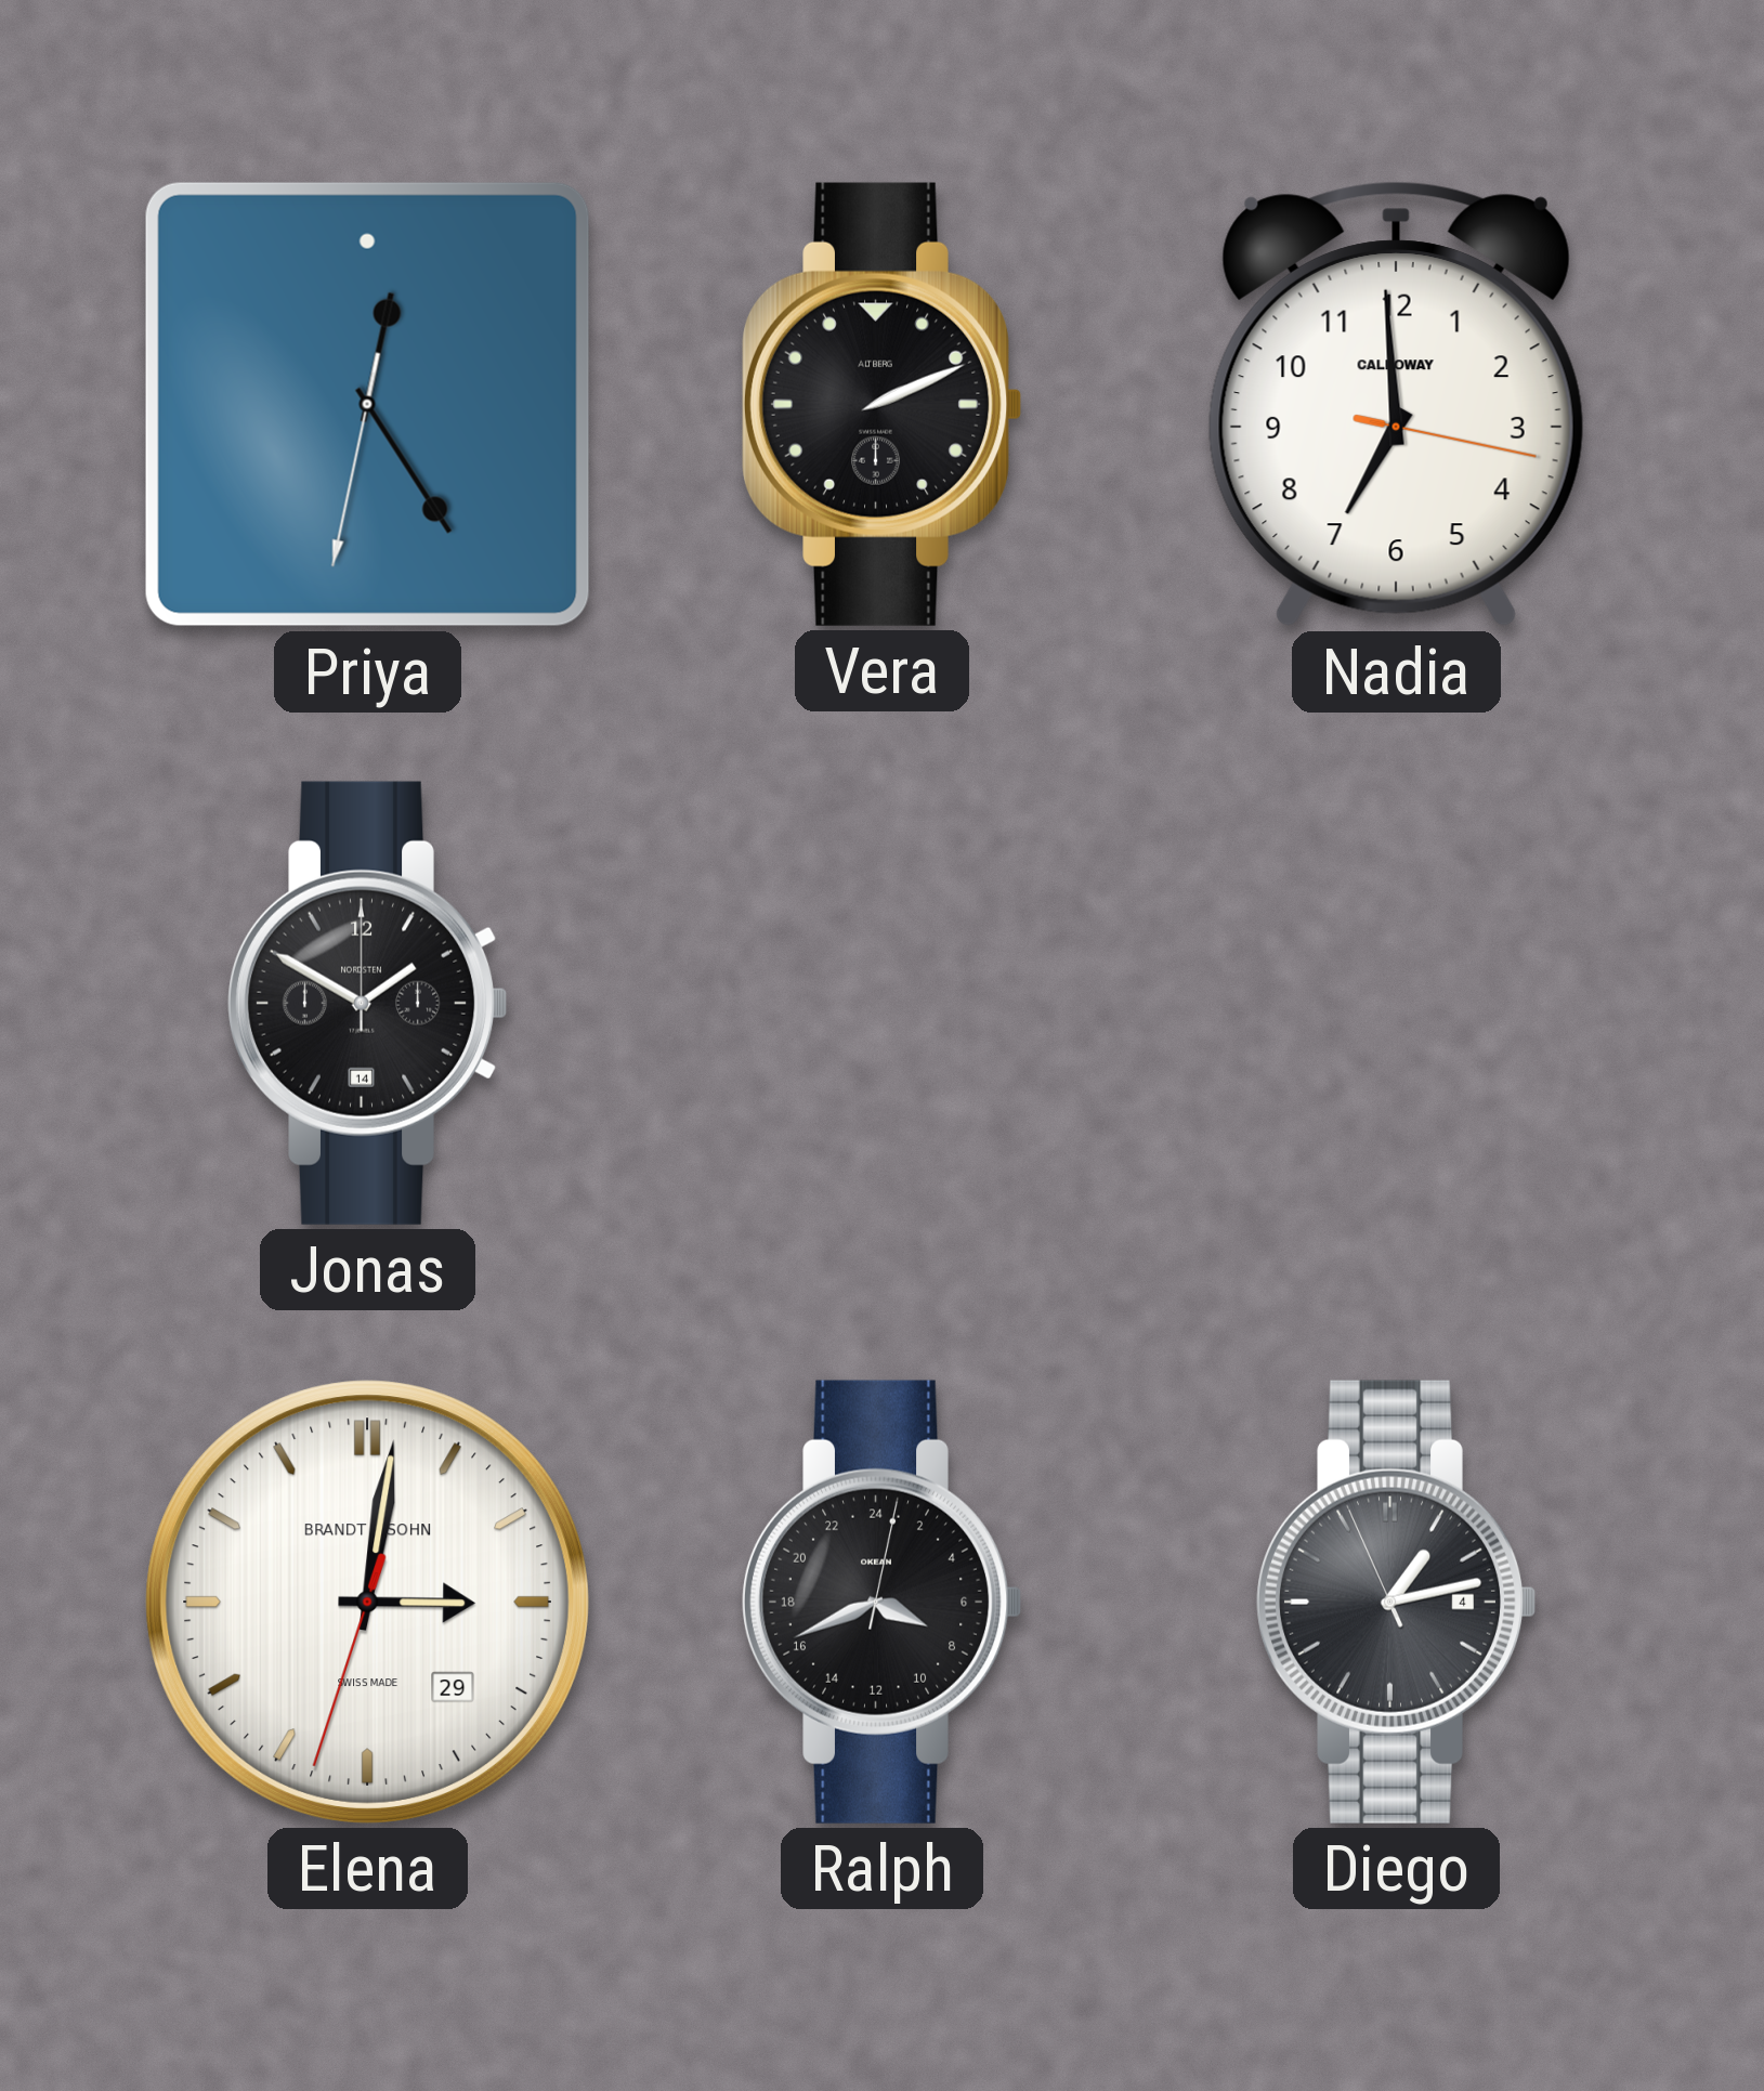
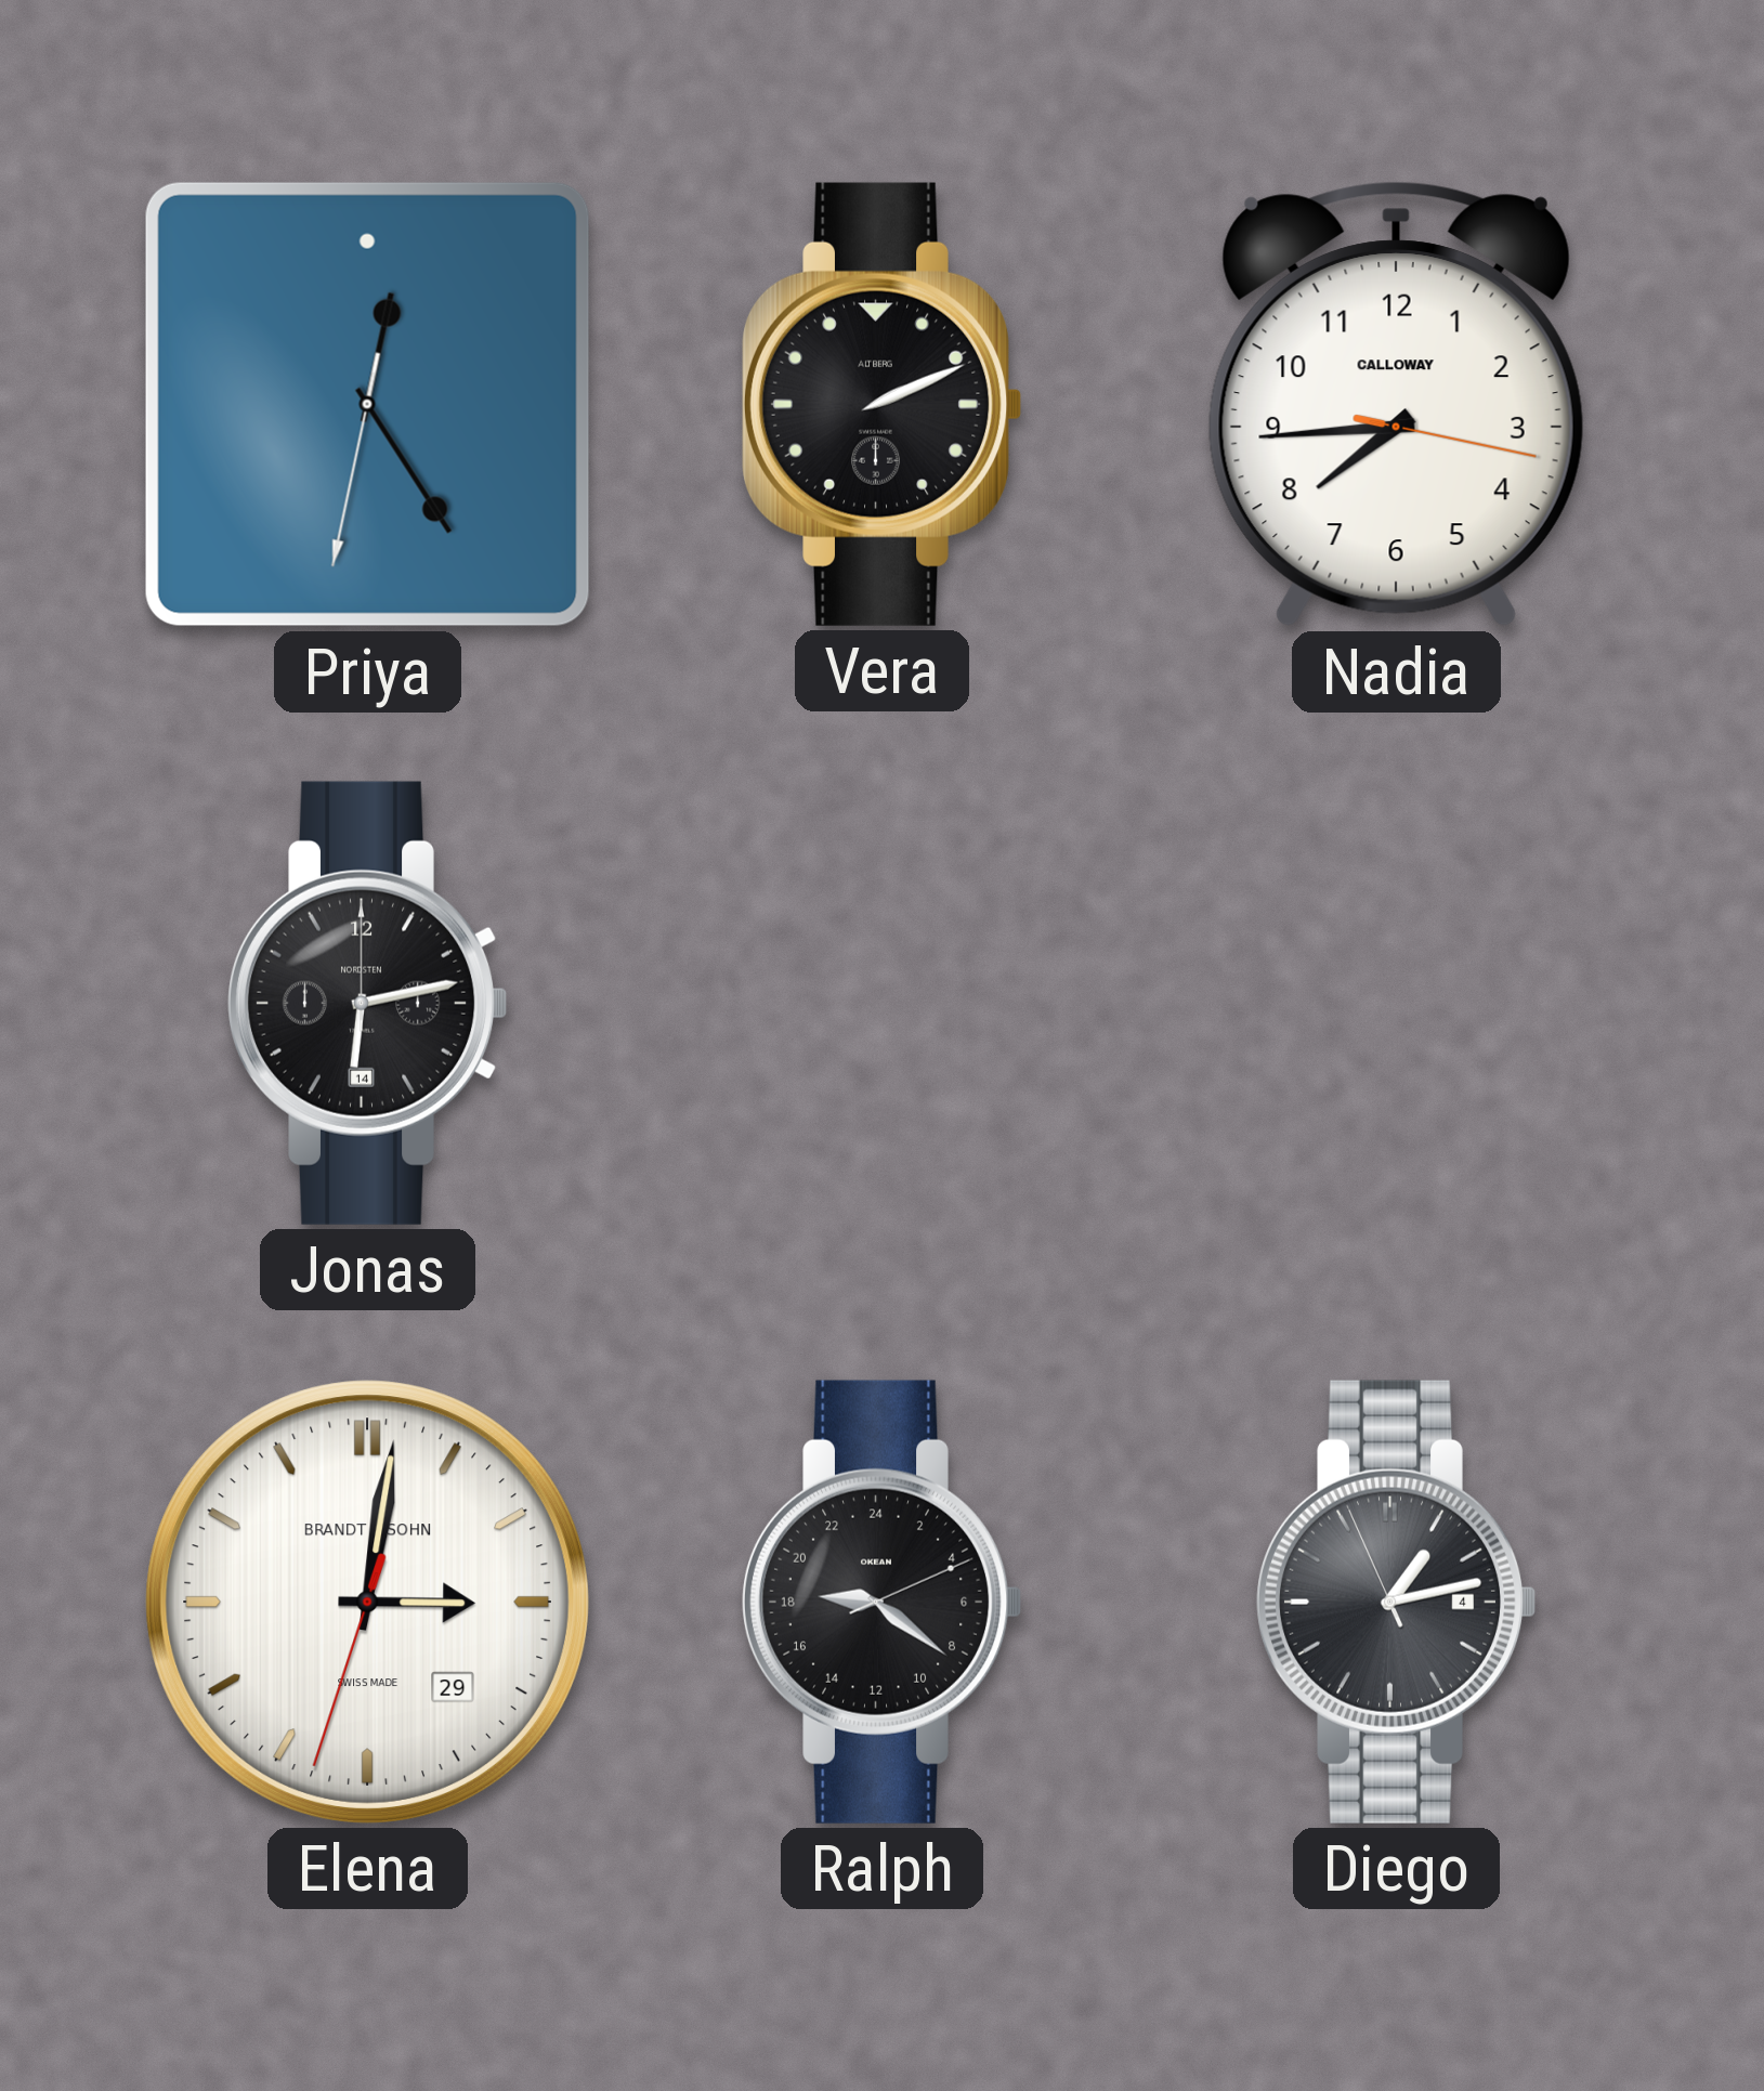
Nadia: 6:59 -> 7:44 (1396, 404)
Jonas: 1:50 -> 6:13 (367, 1003)
Ralph: 7:41 -> 18:21 (881, 1602)
